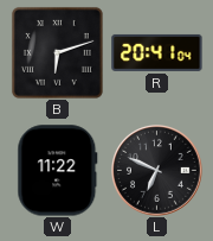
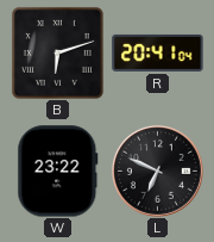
W: 11:22 -> 23:22 (58, 172)
